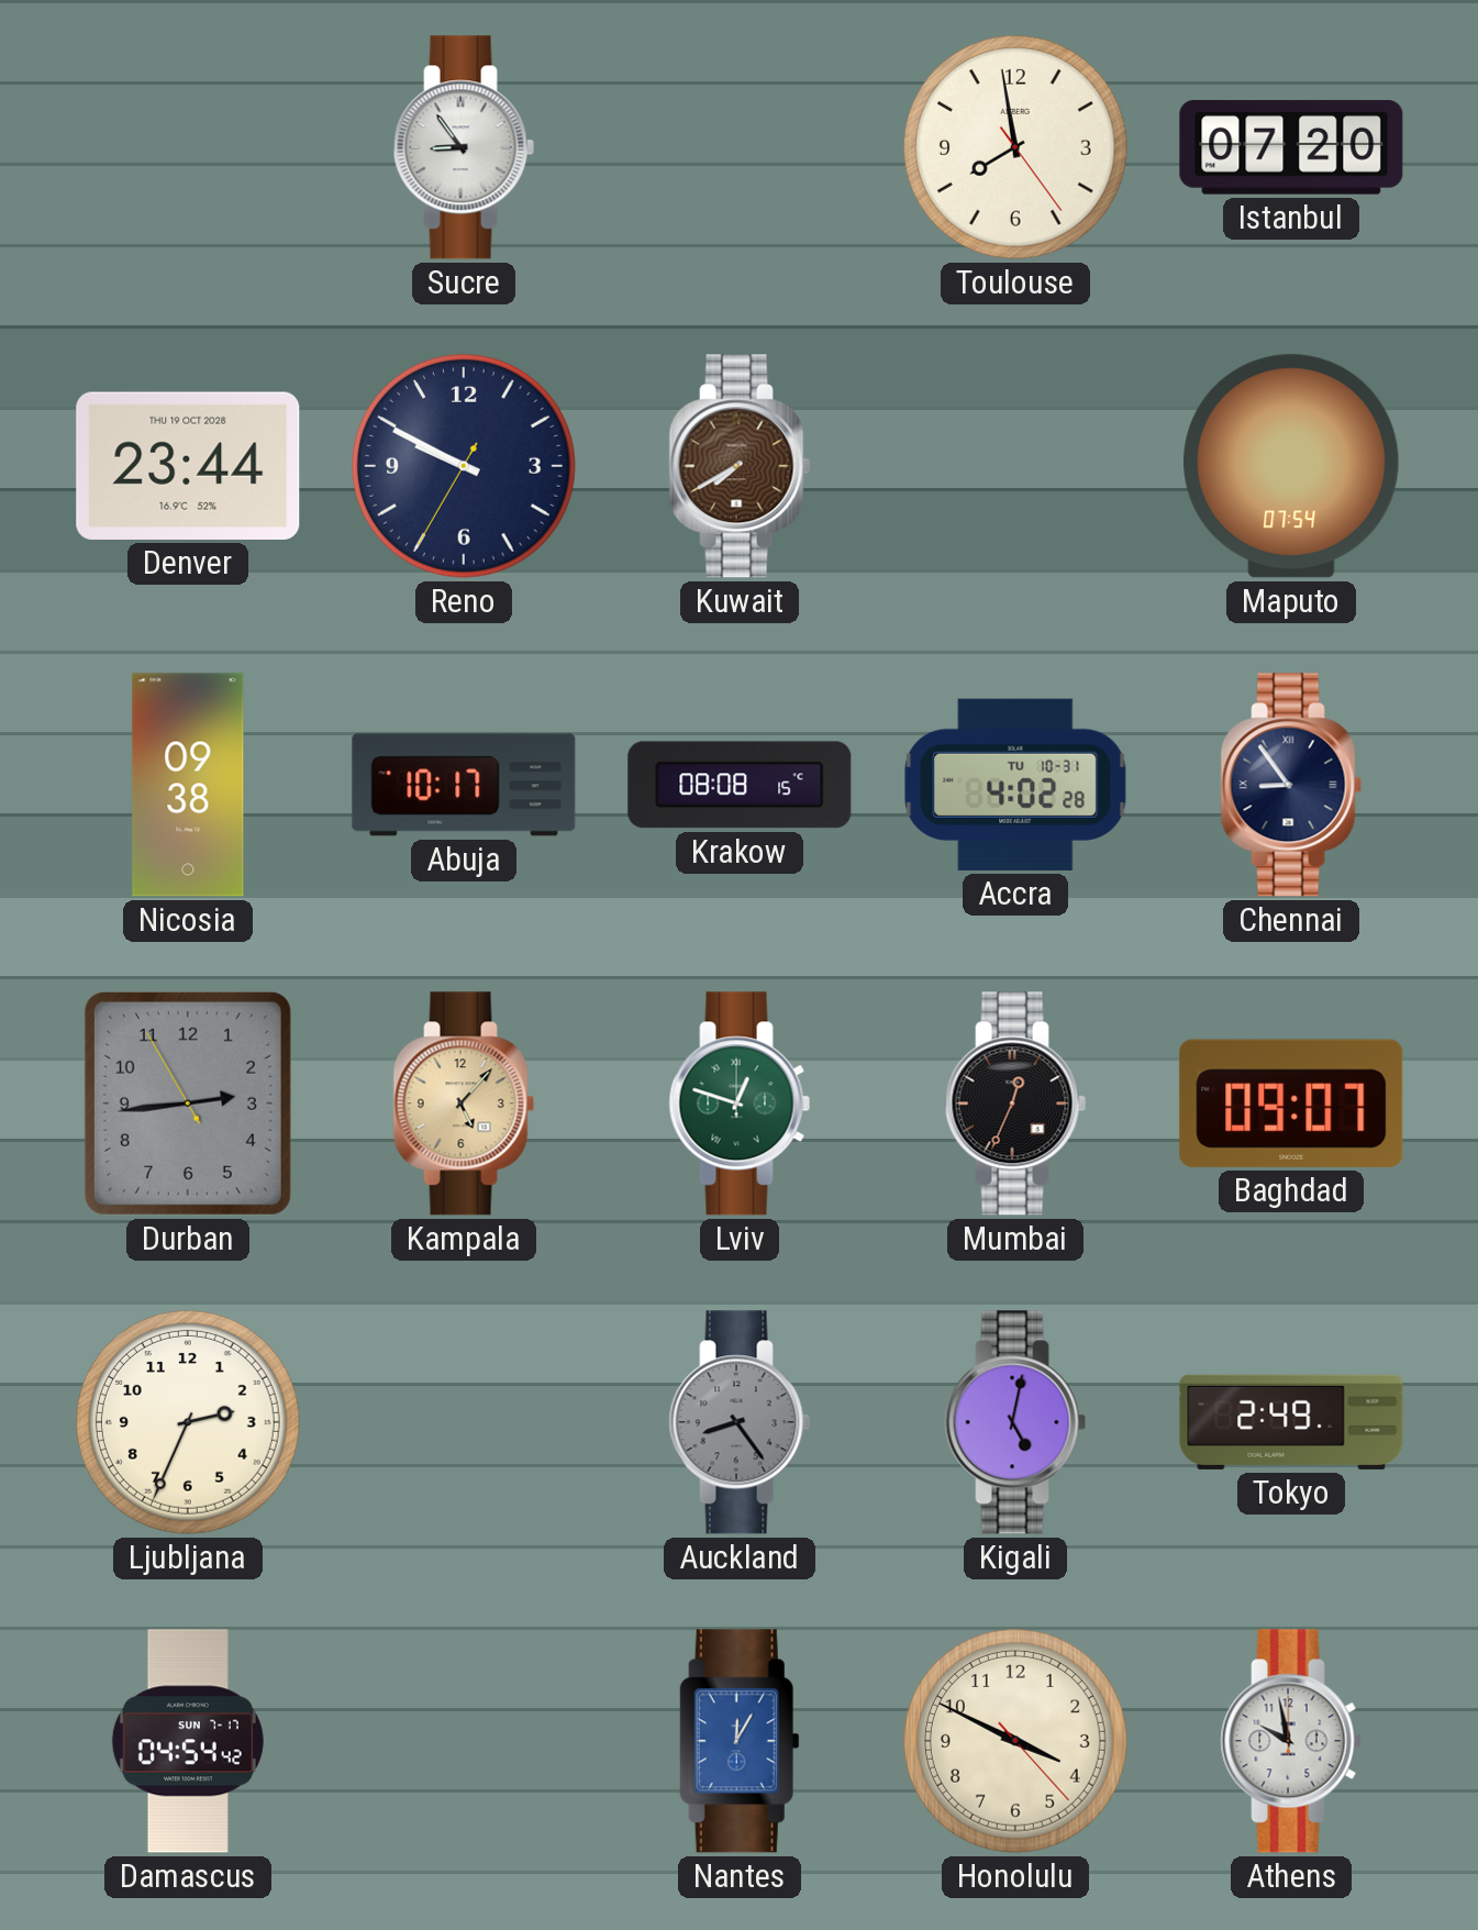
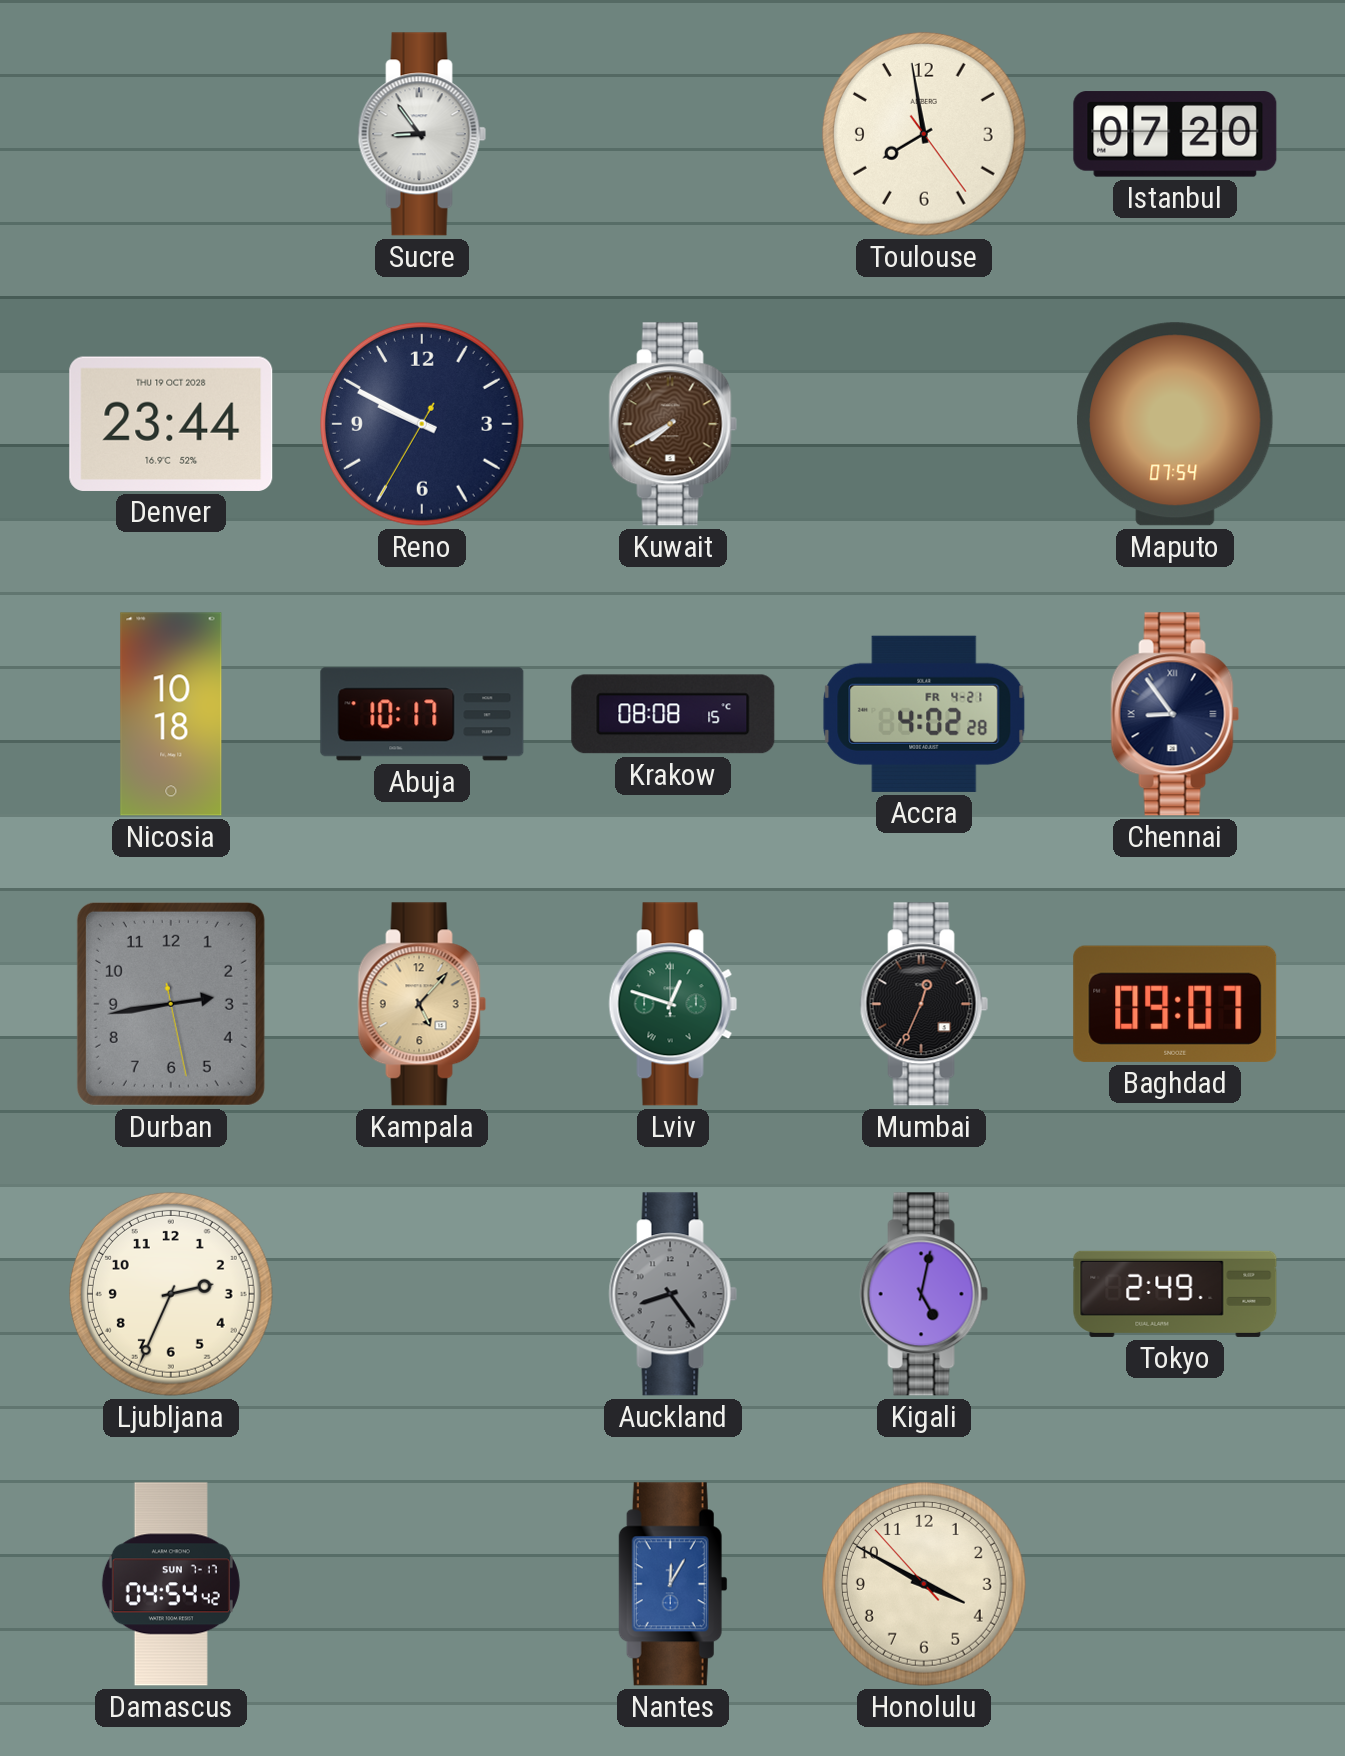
Nicosia: 09:38 -> 10:18 (171, 714)
Accra date: TU 10-31 -> FR 4-21 (924, 714)
Durban: 2:43:55 -> 2:43:28 (171, 1004)
Honolulu: 3:49:23 -> 3:49:53 (924, 1584)
Athens: 9:58 -> none (1291, 1741)
